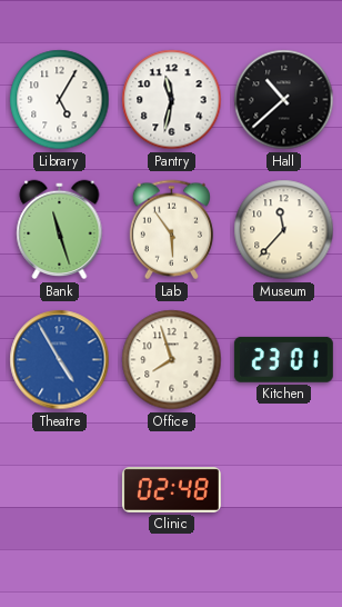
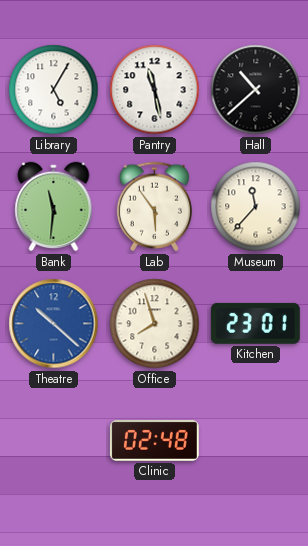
Pantry: 11:32 -> 11:28 (155, 90)
Bank: 11:27 -> 11:31 (54, 207)
Theatre: 4:55 -> 10:22 (54, 324)
